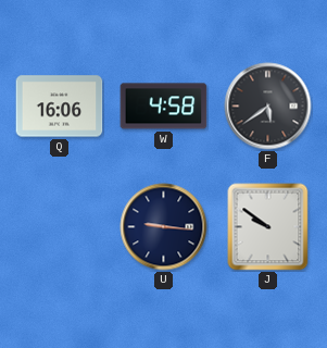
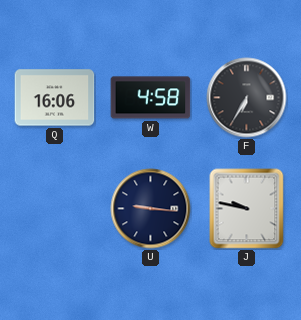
F: 5:39 -> 6:35 (247, 98)
J: 9:51 -> 9:47 (247, 209)
